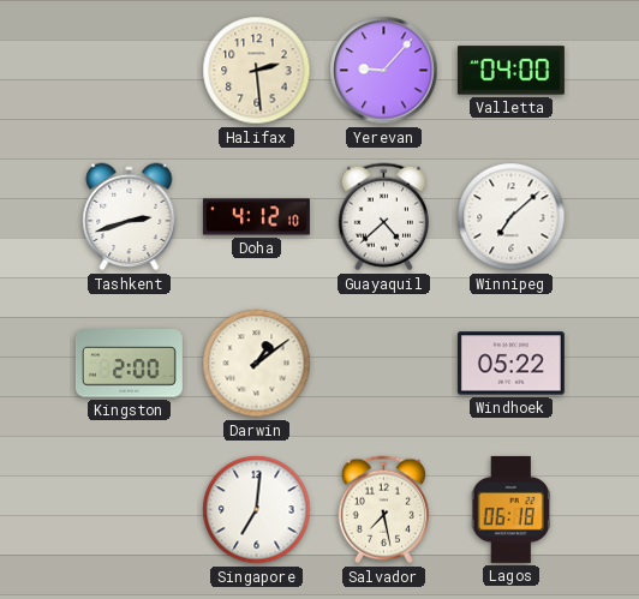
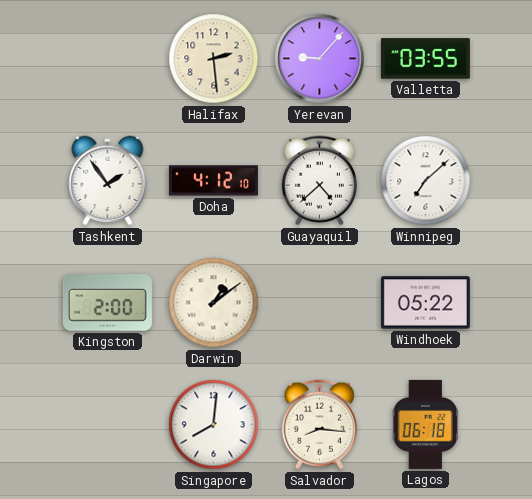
Valletta: 04:00 -> 03:55 (425, 59)
Tashkent: 2:42 -> 1:54 (108, 181)
Singapore: 7:01 -> 8:01 (214, 425)
Salvador: 7:28 -> 8:16 (319, 425)
